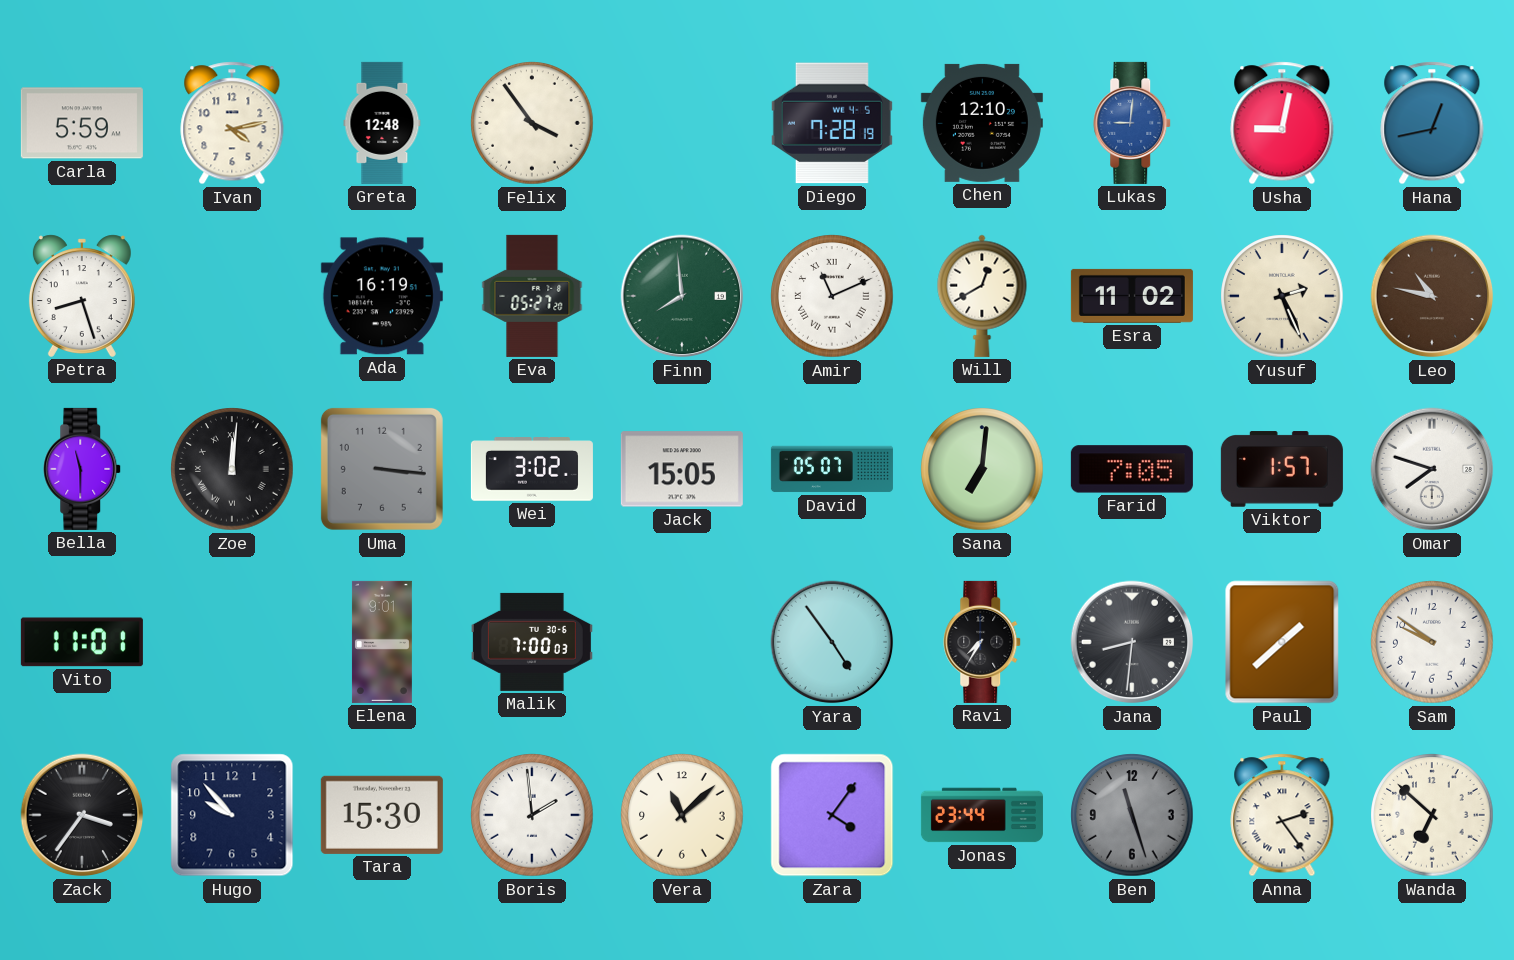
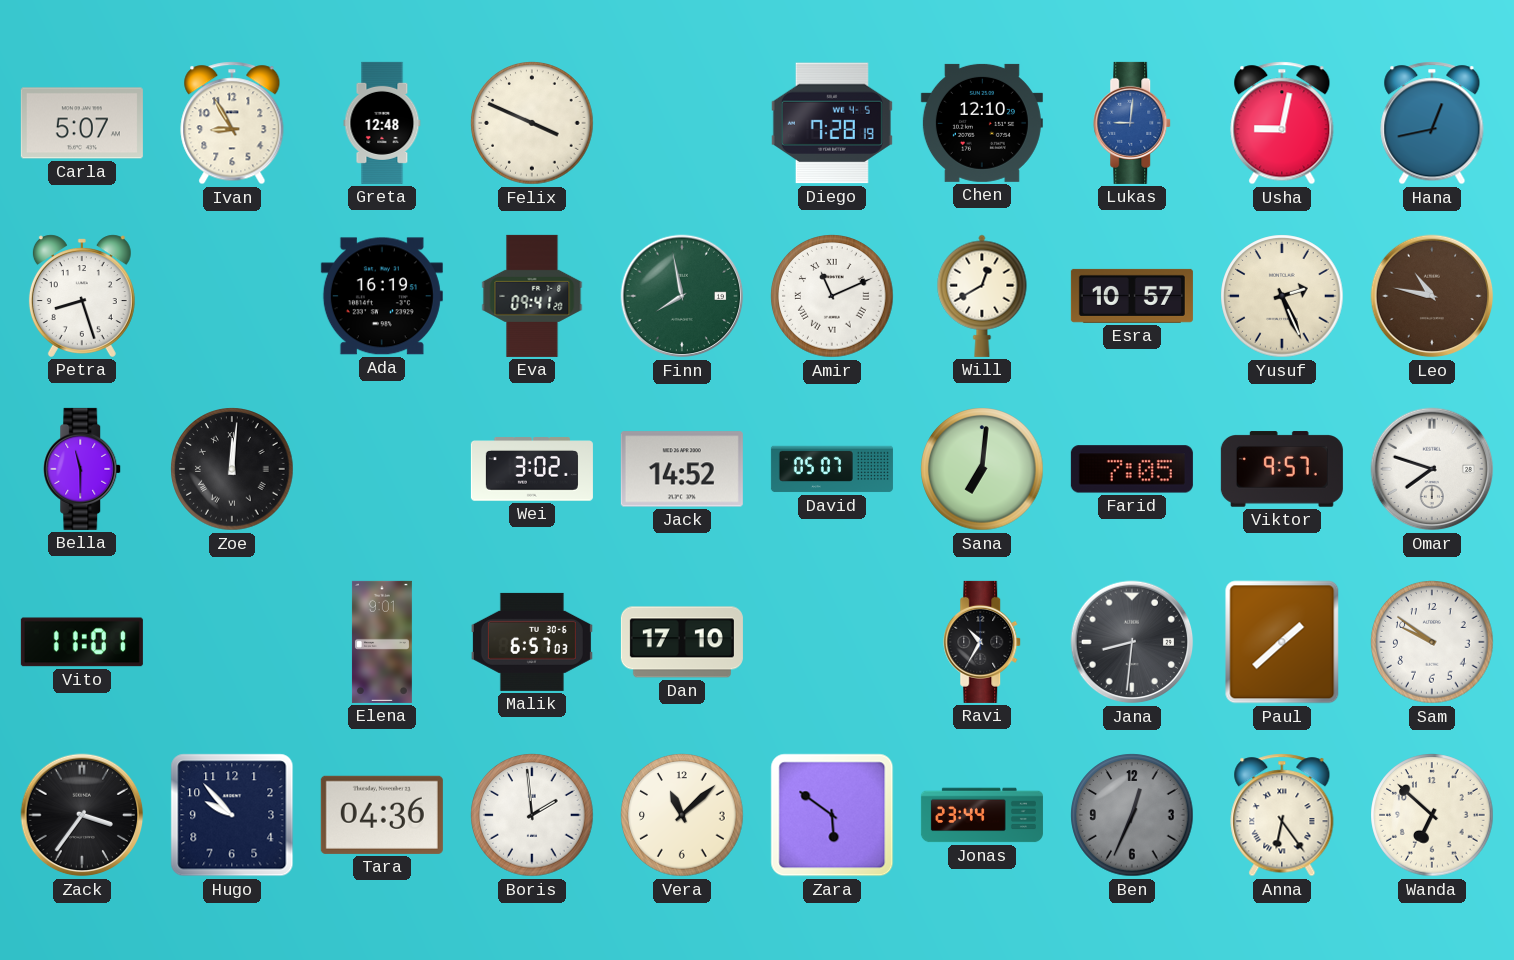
Carla: 5:59 -> 5:07 (82, 123)
Ivan: 4:13 -> 8:55 (232, 123)
Felix: 3:54 -> 3:49 (532, 123)
Eva: 05:27 -> 09:41 (532, 296)
Finn: 7:59 -> 7:58 (682, 296)
Esra: 11:02 -> 10:57 (1132, 296)
Uma: 3:16 -> none (382, 469)
Jack: 15:05 -> 14:52 (682, 469)
Viktor: 1:57 -> 9:57 (1282, 469)
Malik: 7:00 -> 6:57 (532, 642)
Dan: none -> 17:10 (682, 642)
Yara: 4:54 -> none (832, 642)
Ravi: 7:35 -> 10:35 (983, 642)
Tara: 15:30 -> 04:36 (382, 815)
Zara: 4:06 -> 5:51 (832, 815)
Ben: 11:27 -> 12:34 (1132, 815)
Anna: 2:24 -> 6:24 (1282, 815)
